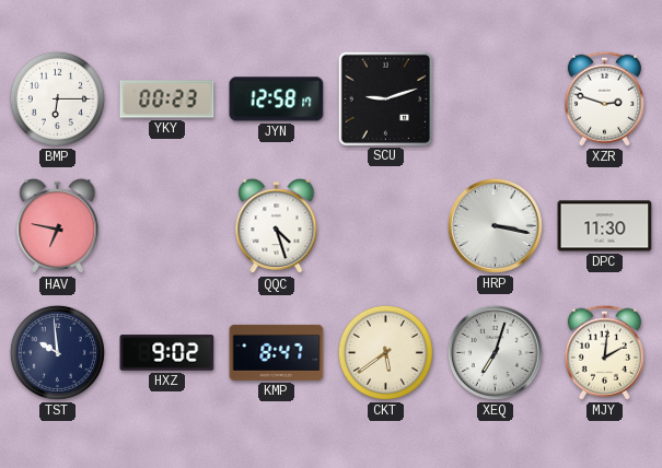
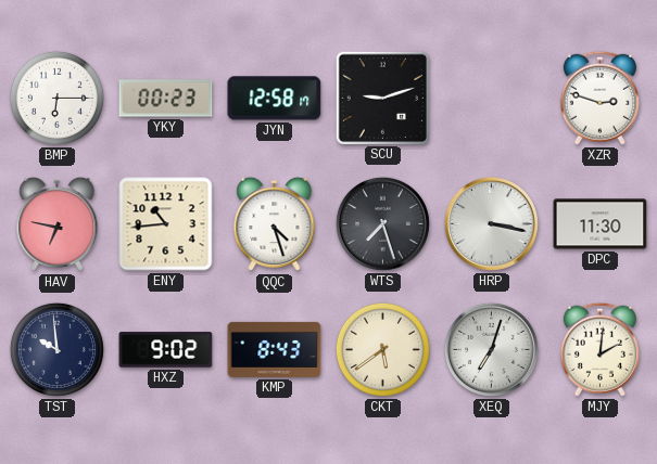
ENY: none -> 10:44 (166, 224)
WTS: none -> 7:27 (382, 223)
KMP: 8:47 -> 8:43 (275, 349)
